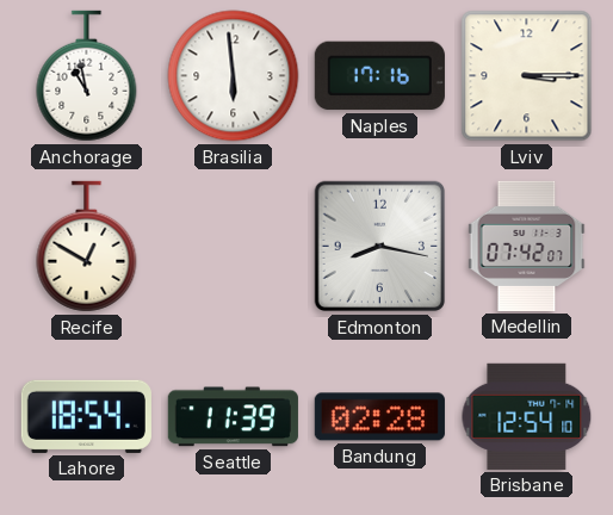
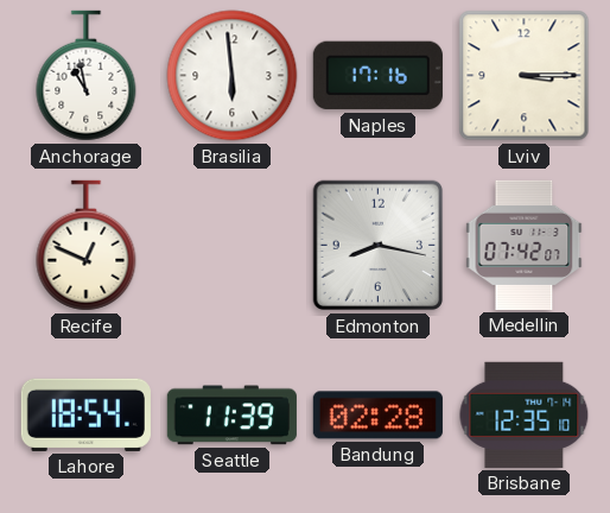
Recife: 12:50 -> 12:49 (87, 246)
Brisbane: 12:54 -> 12:35 (525, 414)
